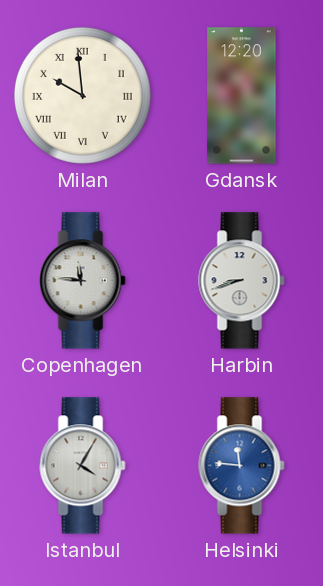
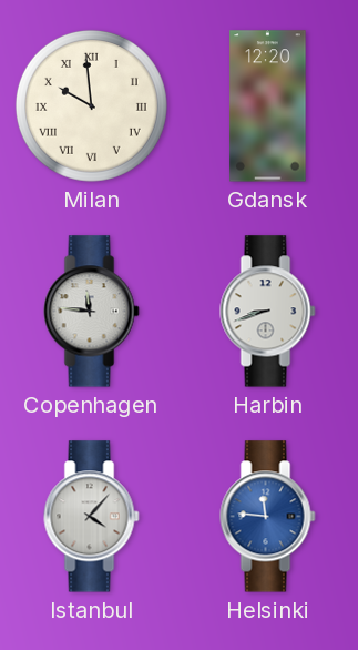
Istanbul: 4:05 -> 4:07 (92, 517)
